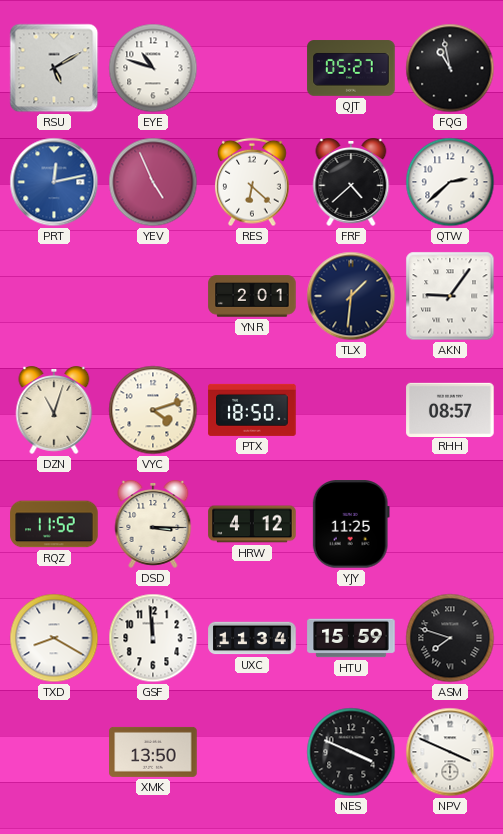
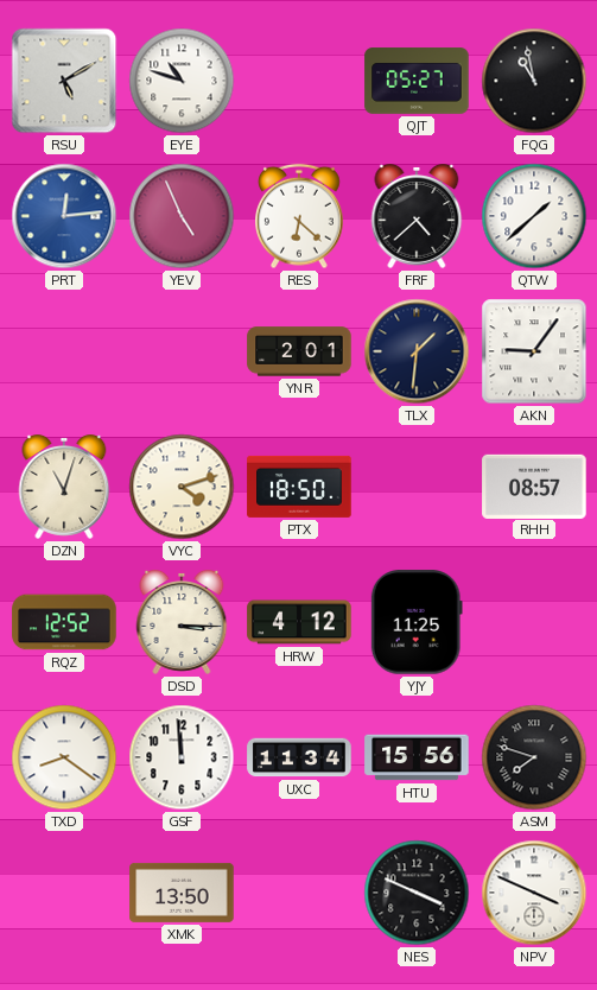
PRT: 12:13 -> 12:14 (64, 216)
QTW: 2:38 -> 1:38 (534, 216)
RQZ: 11:52 -> 12:52 (64, 622)
TXD: 8:20 -> 8:21 (64, 757)
HTU: 15:59 -> 15:56 (417, 757)
